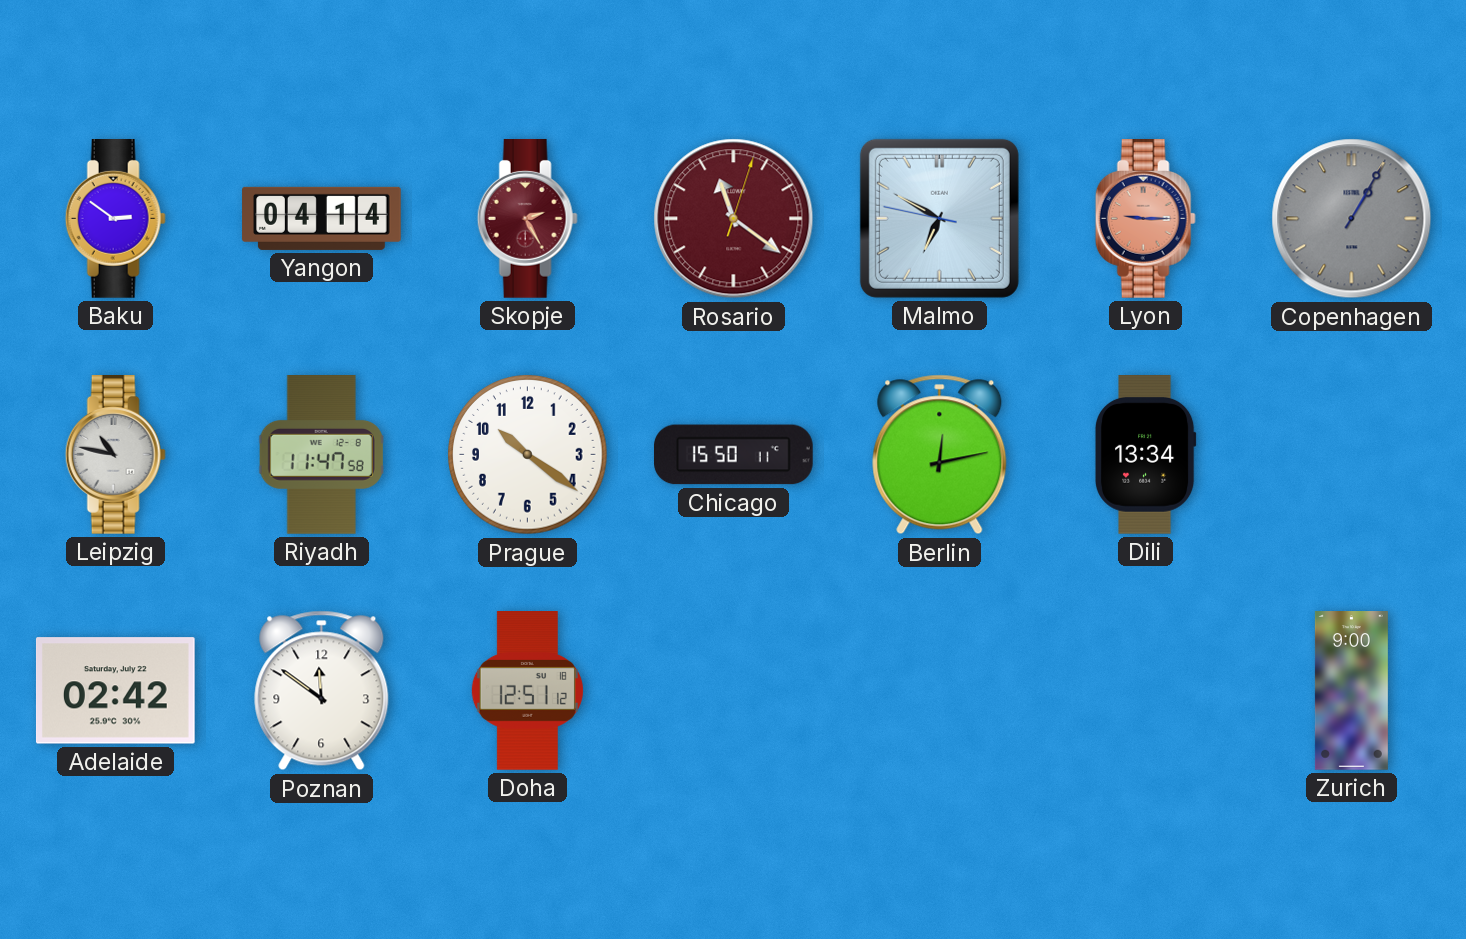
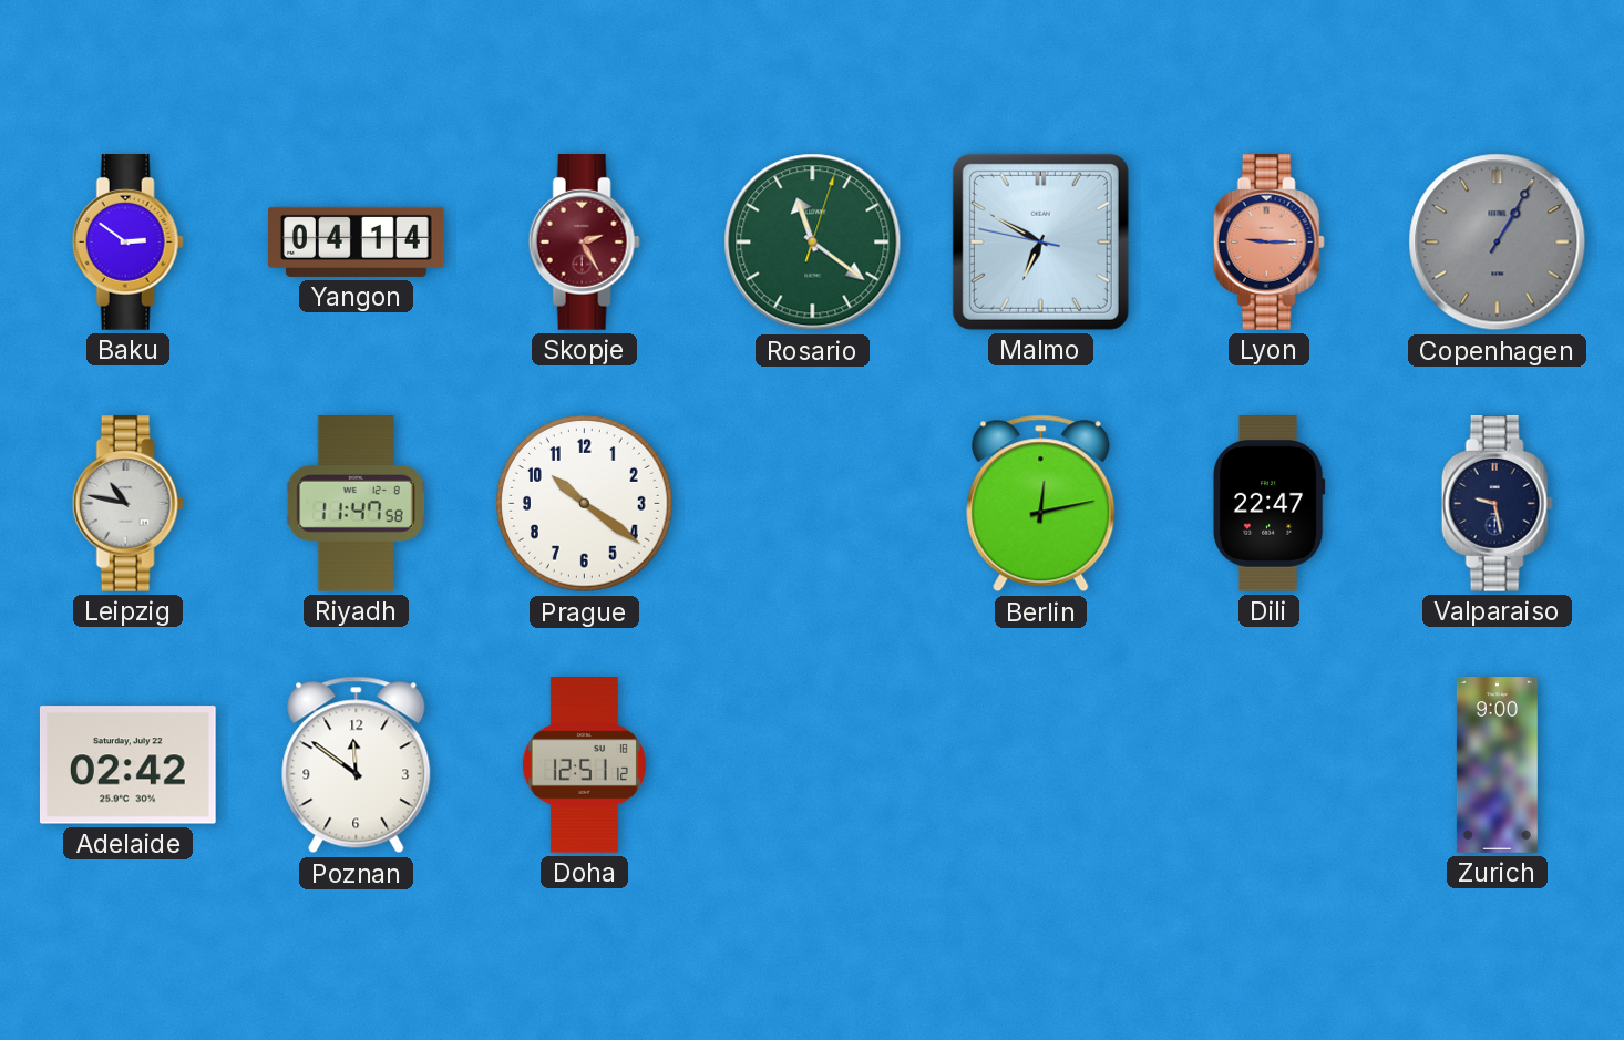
Rosario dial: burgundy -> green (813, 243)
Chicago: 15:50 -> none (734, 455)
Dili: 13:34 -> 22:47 (1268, 504)
Valparaiso: none -> 9:28 (1497, 504)
